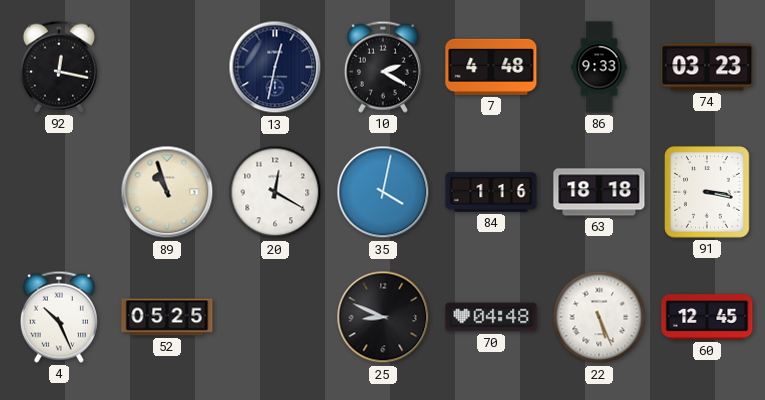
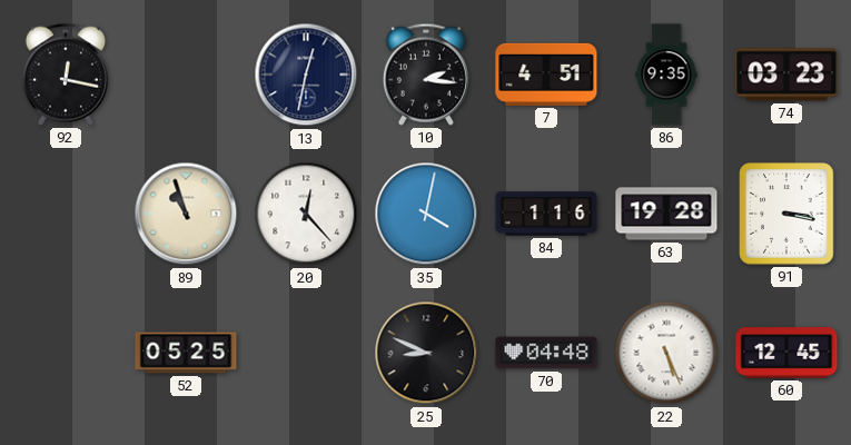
10: 2:20 -> 2:16 (426, 75)
7: 4:48 -> 4:51 (546, 75)
86: 9:33 -> 9:35 (666, 75)
20: 12:20 -> 12:23 (306, 214)
63: 18:18 -> 19:28 (666, 214)
4: 10:26 -> none (59, 317)
